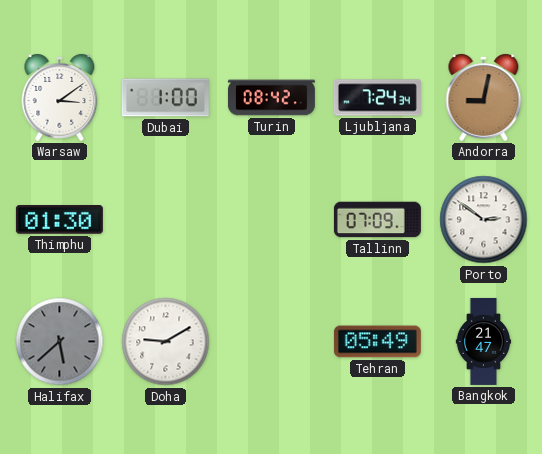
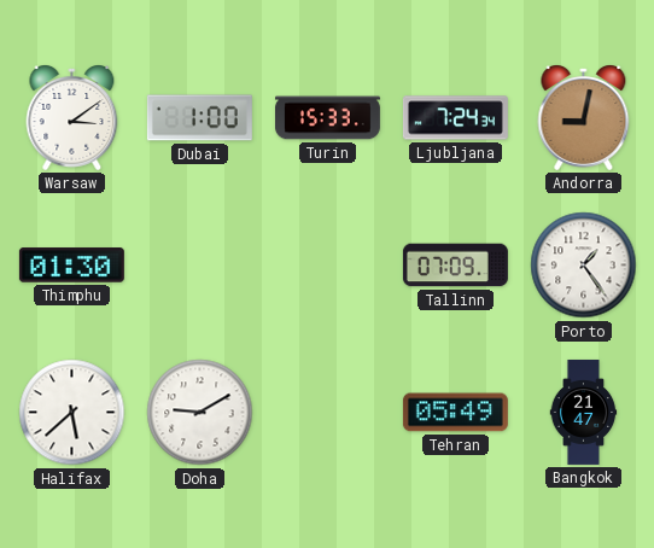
Turin: 08:42 -> 15:33 (327, 118)
Porto: 2:51 -> 1:24 (584, 266)
Halifax dial: grey -> white (72, 413)
